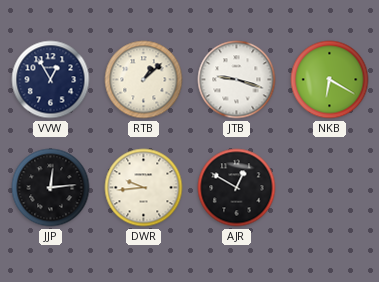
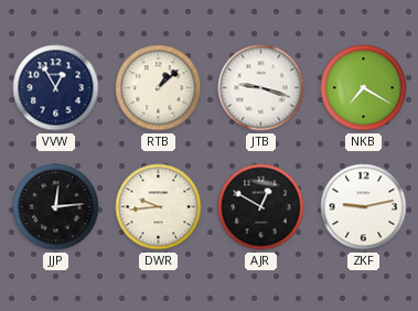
NKB: 6:20 -> 7:20 (364, 88)
ZKF: none -> 9:13 (364, 207)
